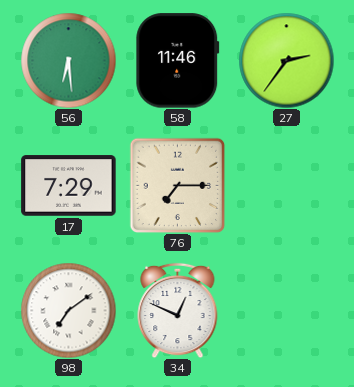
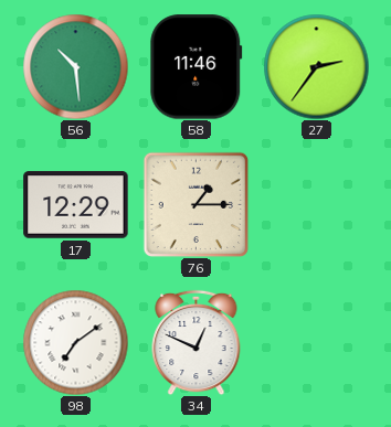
56: 6:29 -> 10:29 (75, 66)
17: 7:29 -> 12:29 (76, 205)
76: 7:15 -> 1:15 (196, 204)
